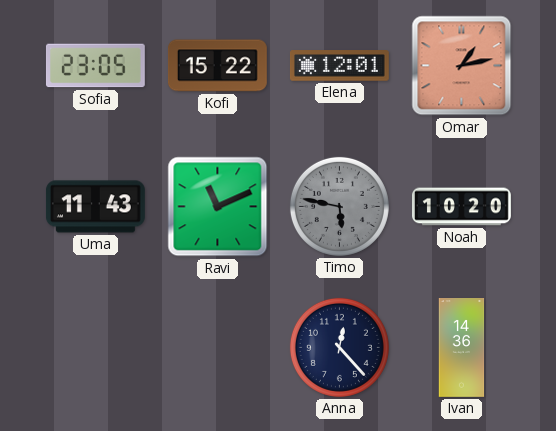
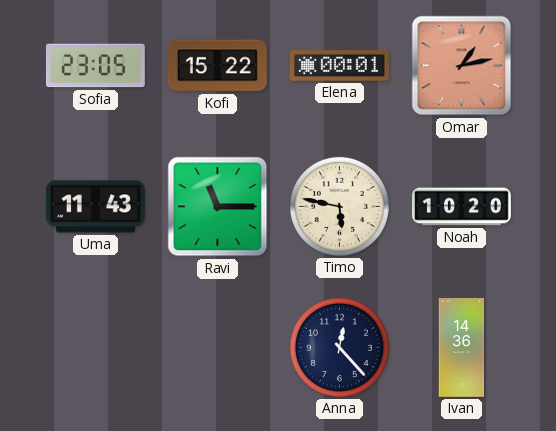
Elena: 12:01 -> 00:01 (339, 66)
Ravi: 11:11 -> 11:15 (218, 207)
Timo dial: grey -> cream (339, 206)
